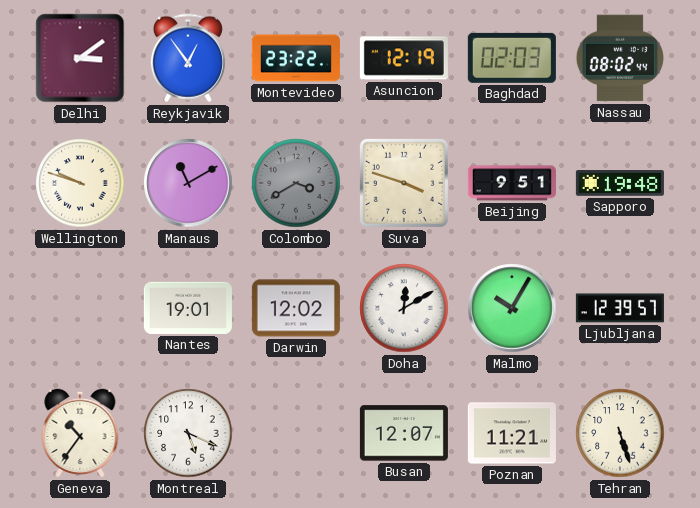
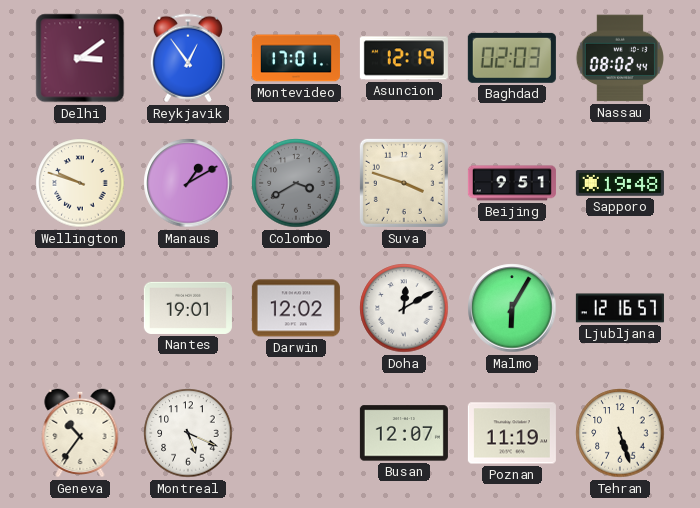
Montevideo: 23:22 -> 17:01 (296, 58)
Manaus: 11:10 -> 1:10 (188, 183)
Malmo: 10:05 -> 6:05 (512, 308)
Ljubljana: 12:39 -> 12:16 (620, 308)
Poznan: 11:21 -> 11:19 (512, 433)
